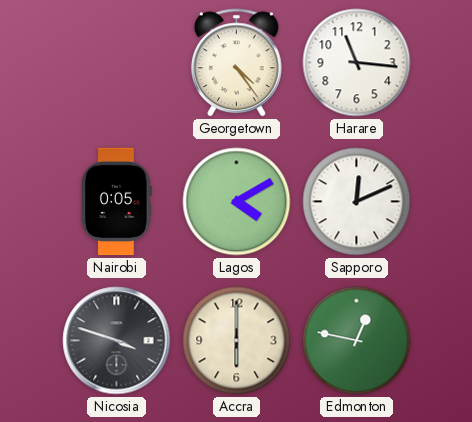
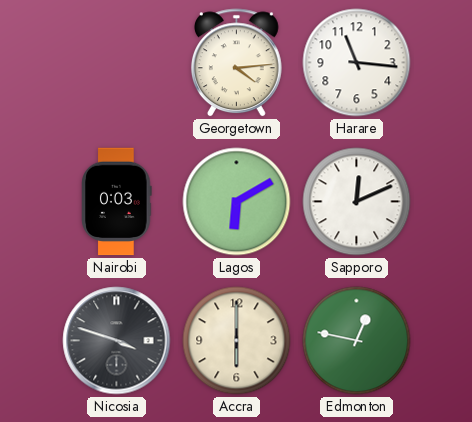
Georgetown: 4:24 -> 4:14 (236, 63)
Nairobi: 0:05 -> 0:03 (117, 202)
Lagos: 4:10 -> 6:10 (237, 202)
